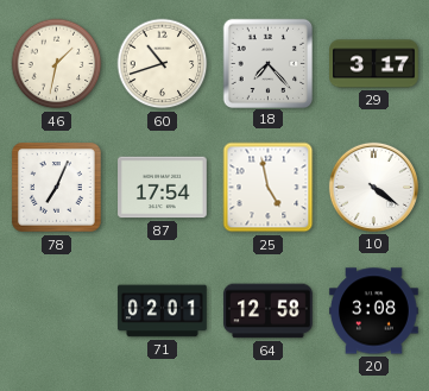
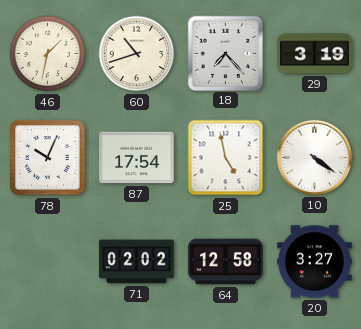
29: 3:17 -> 3:19 (315, 54)
78: 7:04 -> 10:04 (48, 158)
71: 02:01 -> 02:02 (137, 262)
20: 3:08 -> 3:27 (315, 262)
